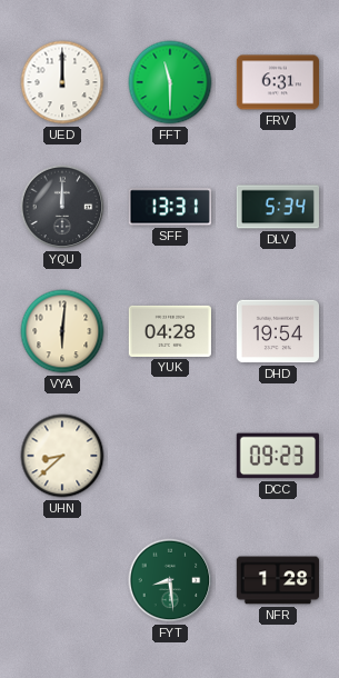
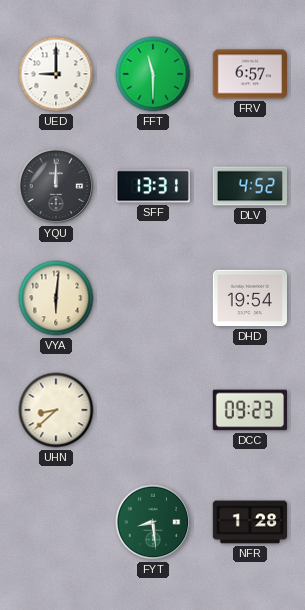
UED: 12:00 -> 9:00 (56, 74)
FRV: 6:31 -> 6:57 (249, 74)
DLV: 5:34 -> 4:52 (249, 186)
YUK: 04:28 -> none (169, 331)
